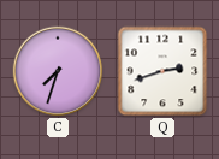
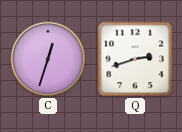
C: 7:33 -> 12:33 (48, 59)
